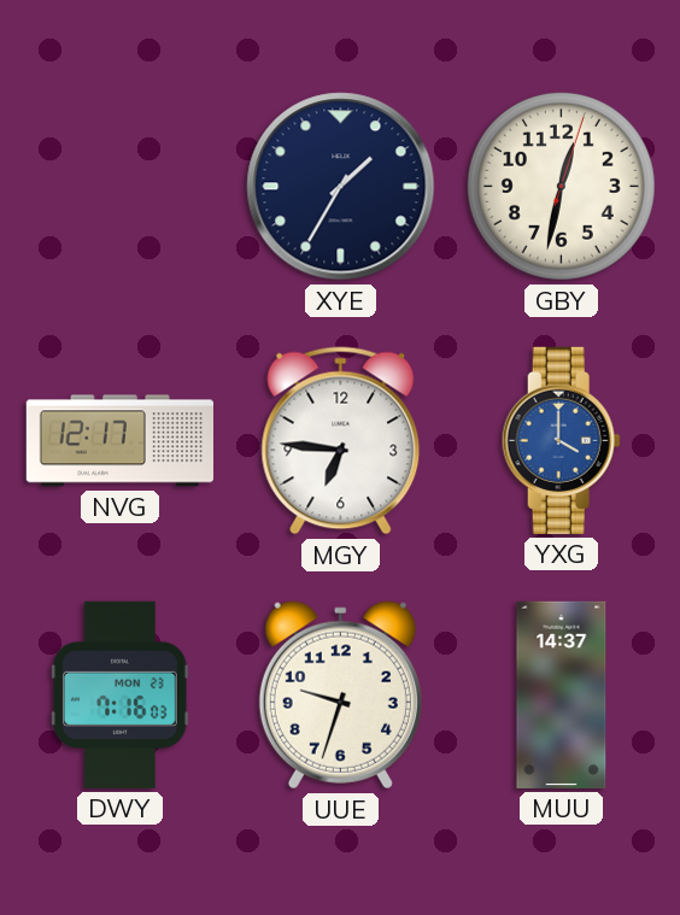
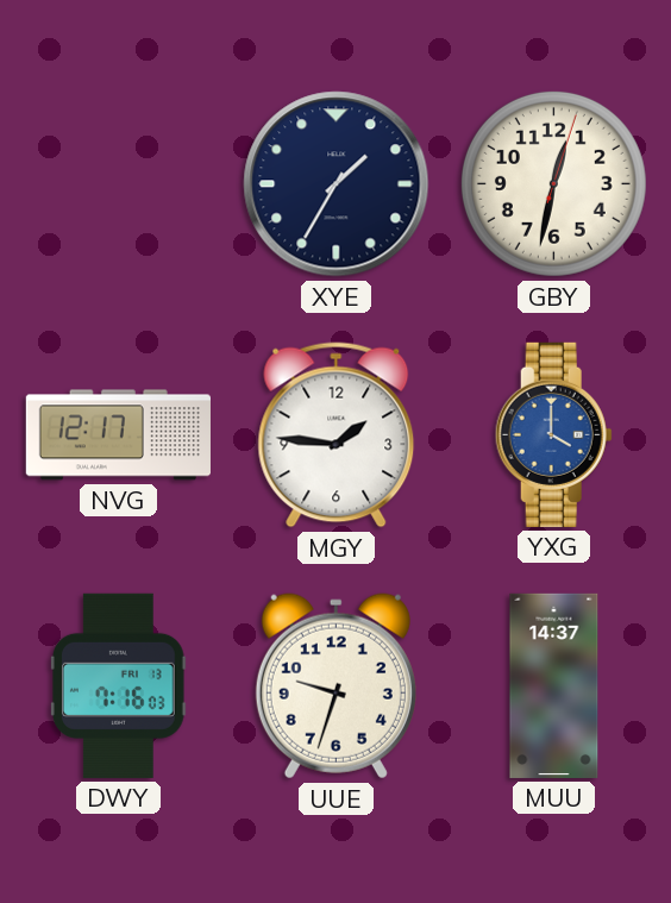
MGY: 6:46 -> 1:46 (337, 435)
DWY date: MON 23 -> FRI 13 (119, 685)
